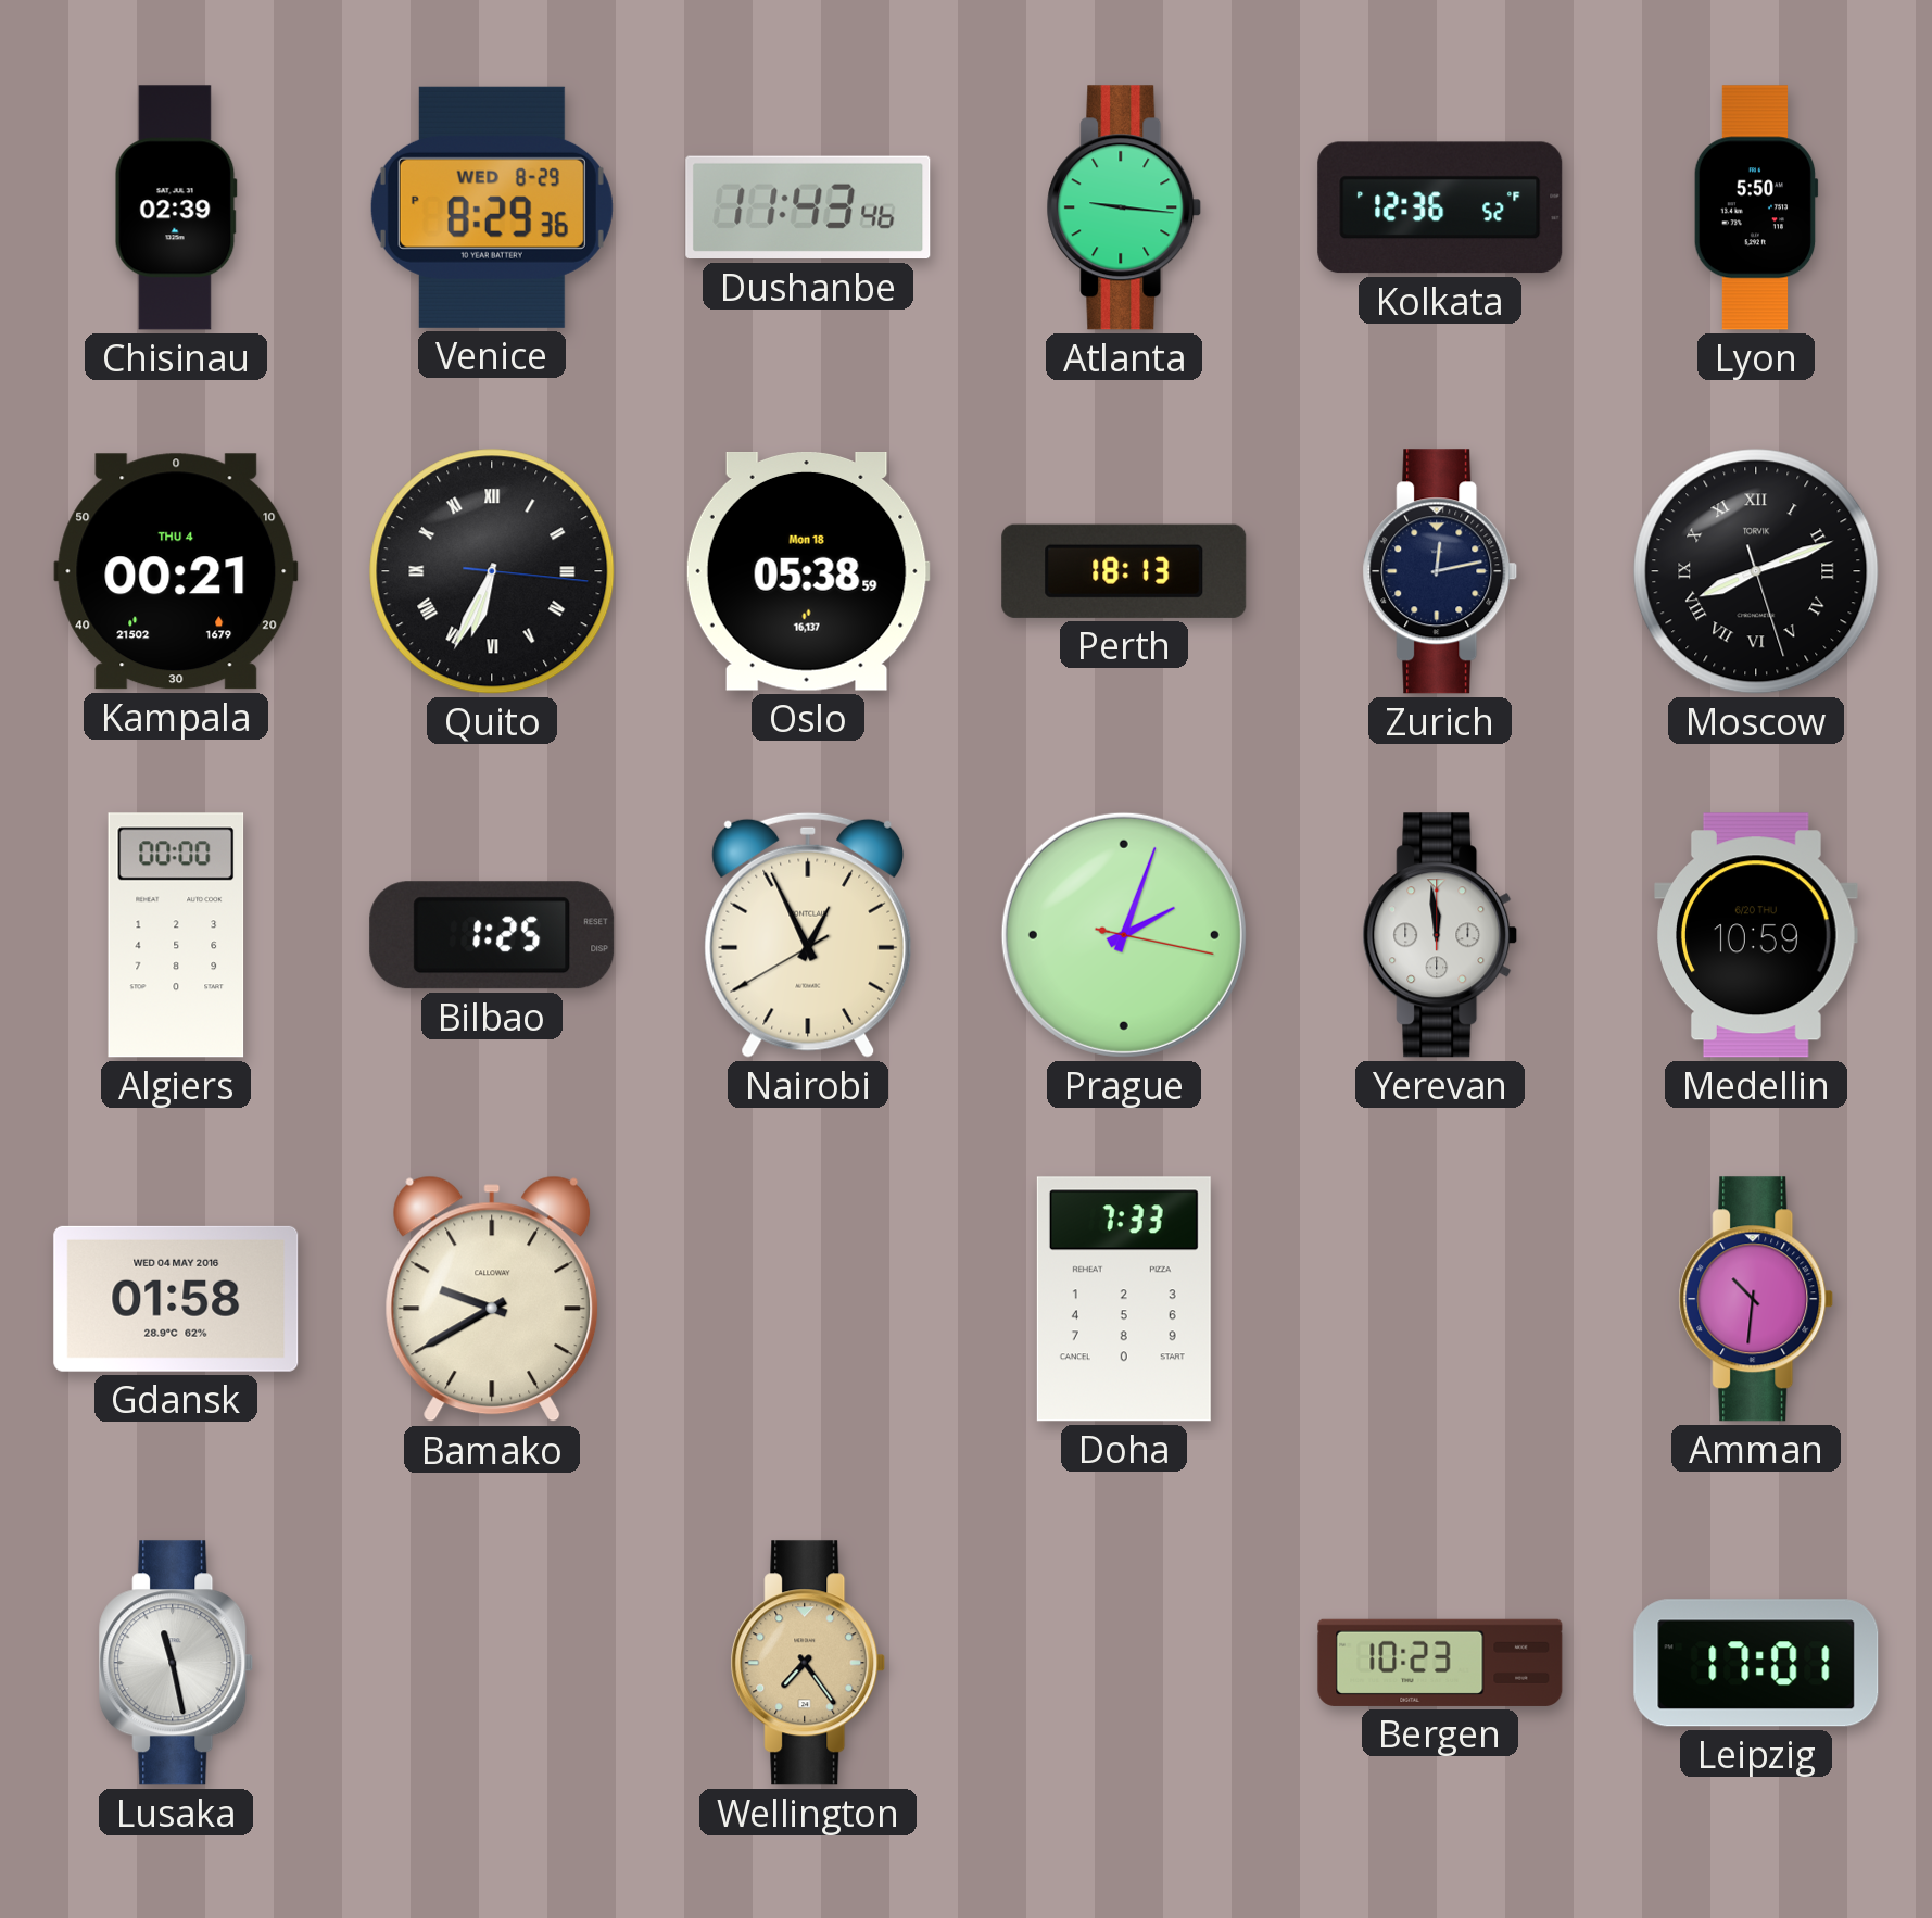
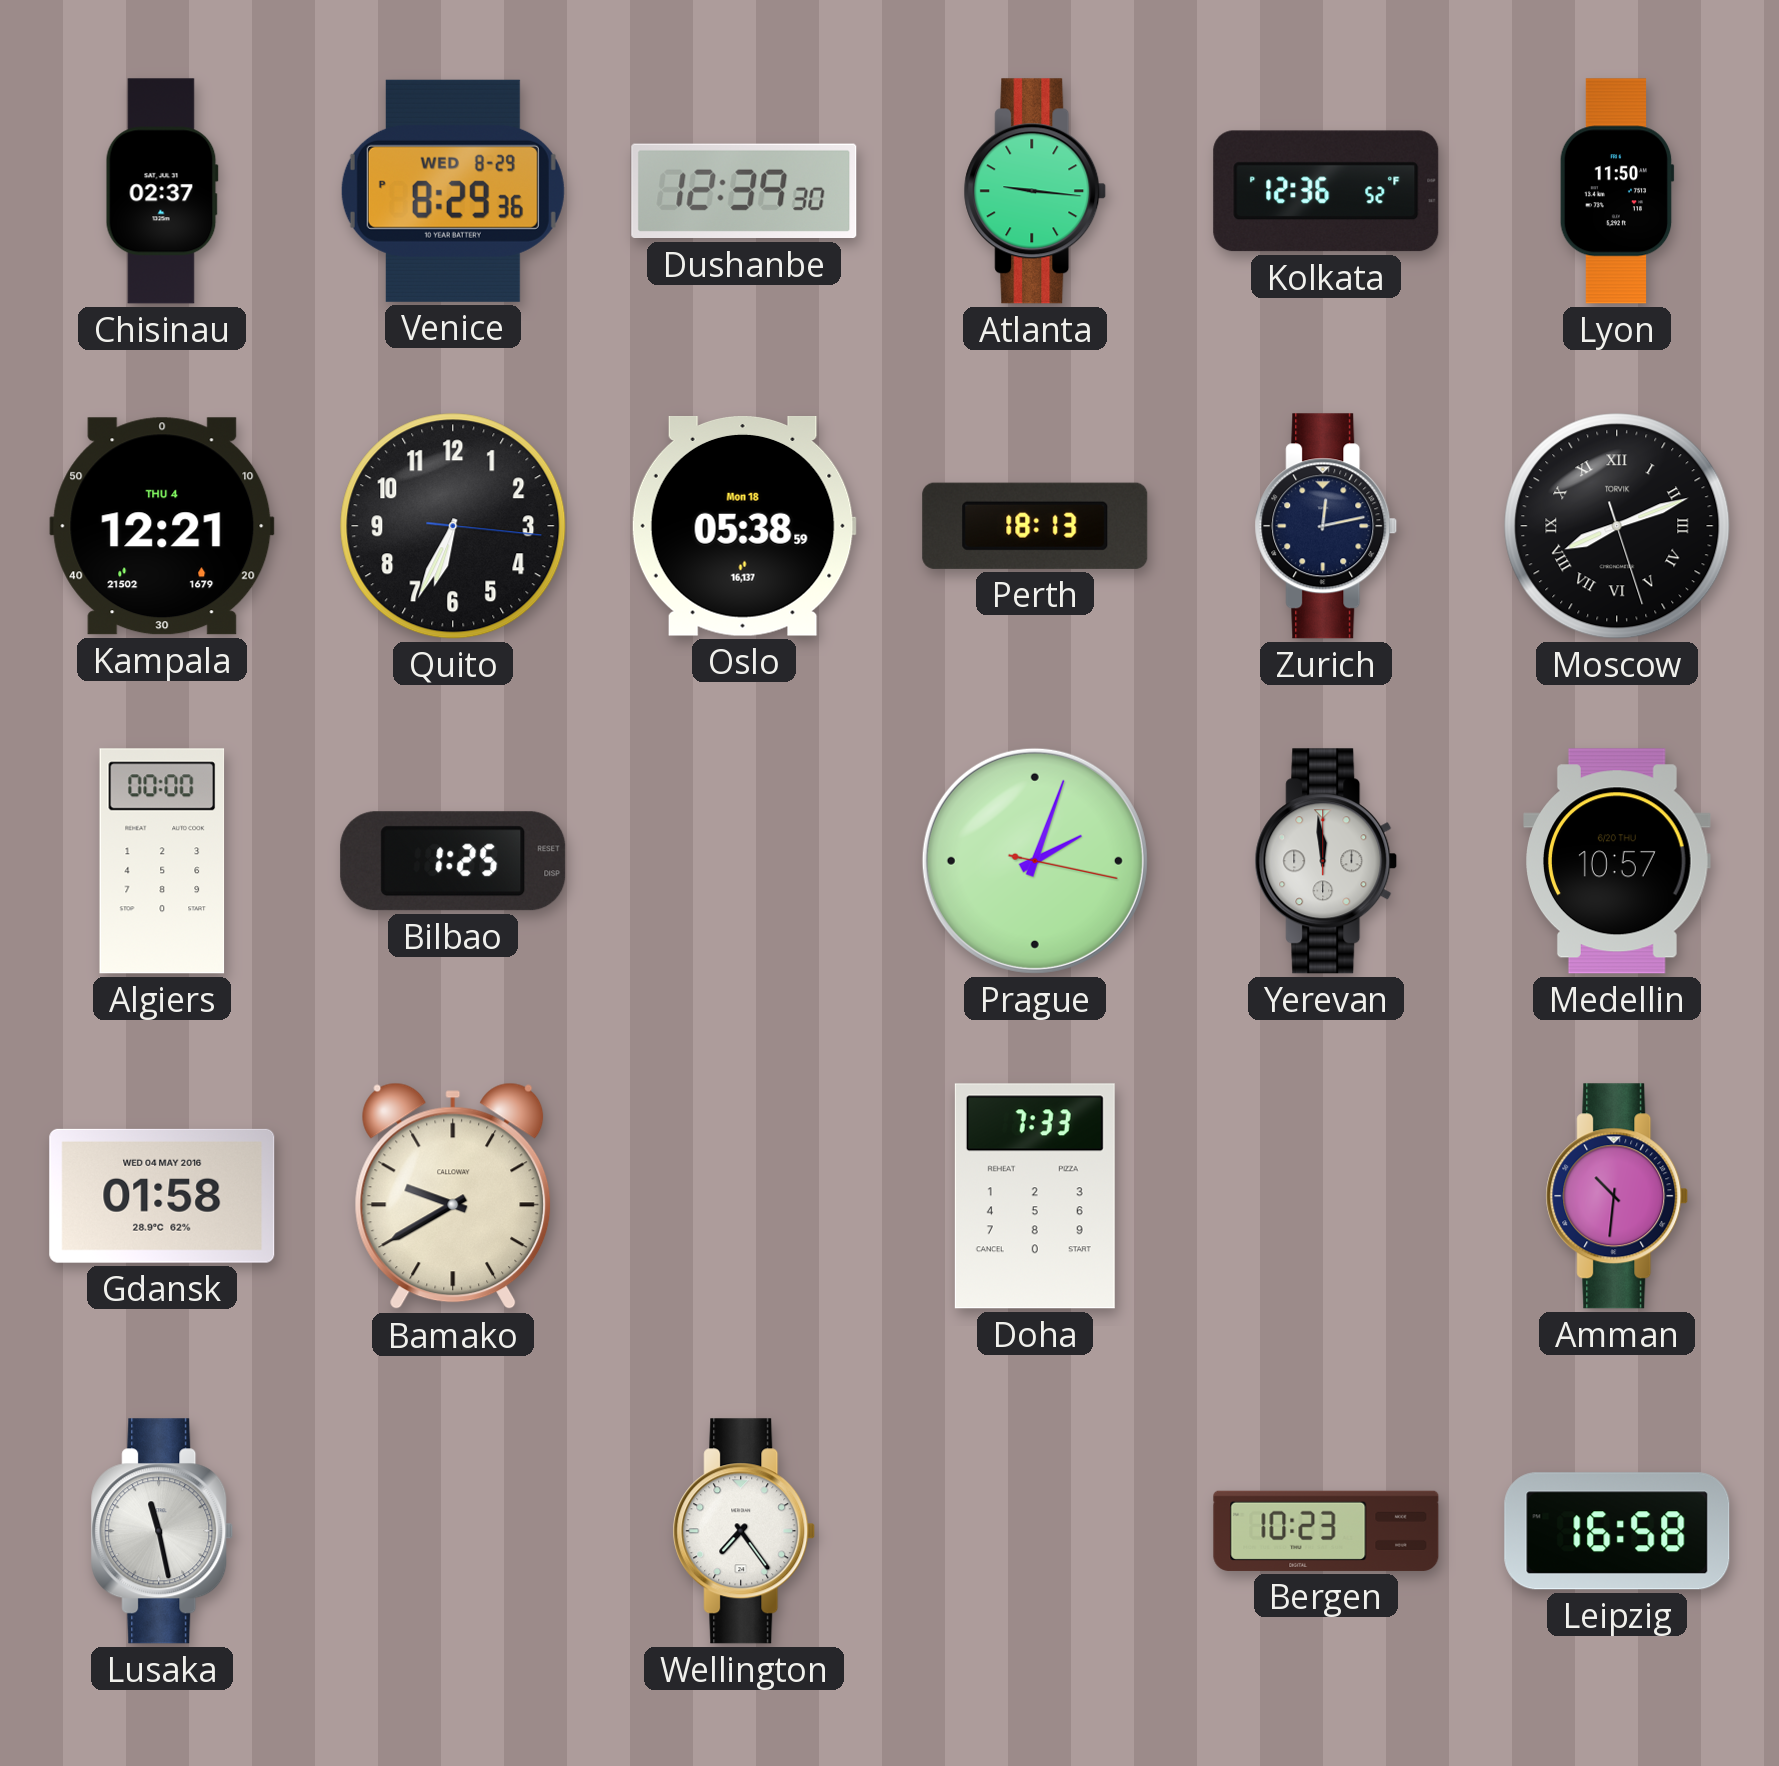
Chisinau: 02:39 -> 02:37 (162, 191)
Dushanbe: 11:43 -> 12:39 (744, 191)
Lyon: 5:50 -> 11:50 (1617, 191)
Kampala: 00:21 -> 12:21 (162, 526)
Quito numerals: Roman -> Arabic (453, 526)
Nairobi: 12:55 -> none (808, 935)
Medellin: 10:59 -> 10:57 (1617, 861)
Wellington dial: champagne -> white (744, 1531)
Leipzig: 17:01 -> 16:58 (1617, 1531)
